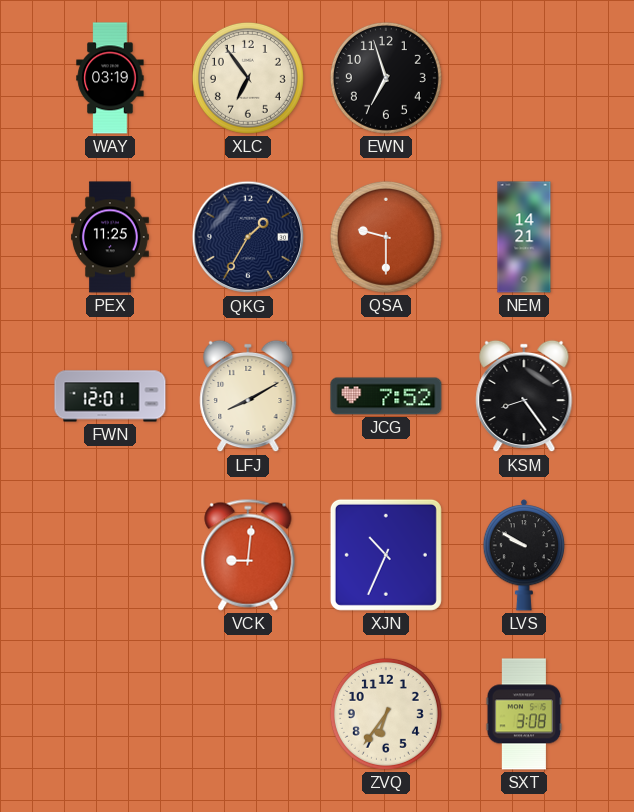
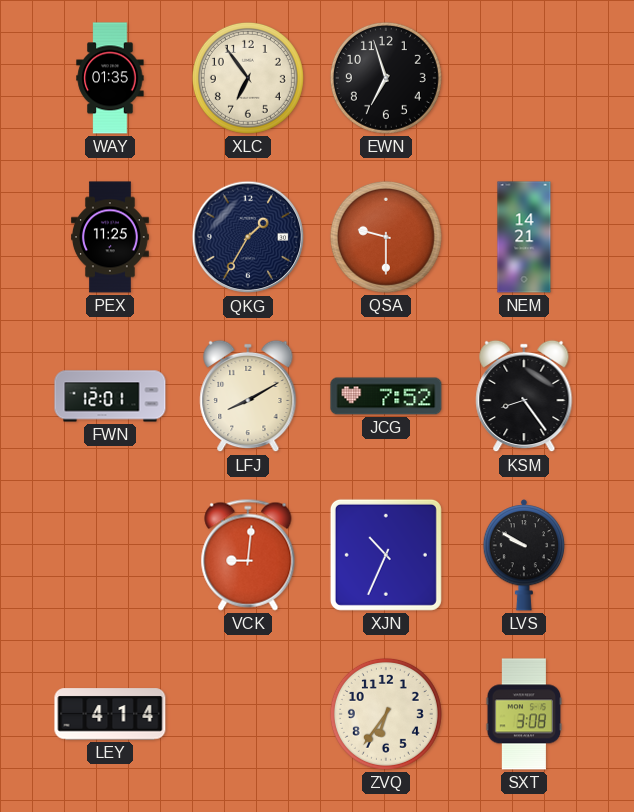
WAY: 03:19 -> 01:35 (110, 78)
LEY: none -> 4:14 (110, 714)
